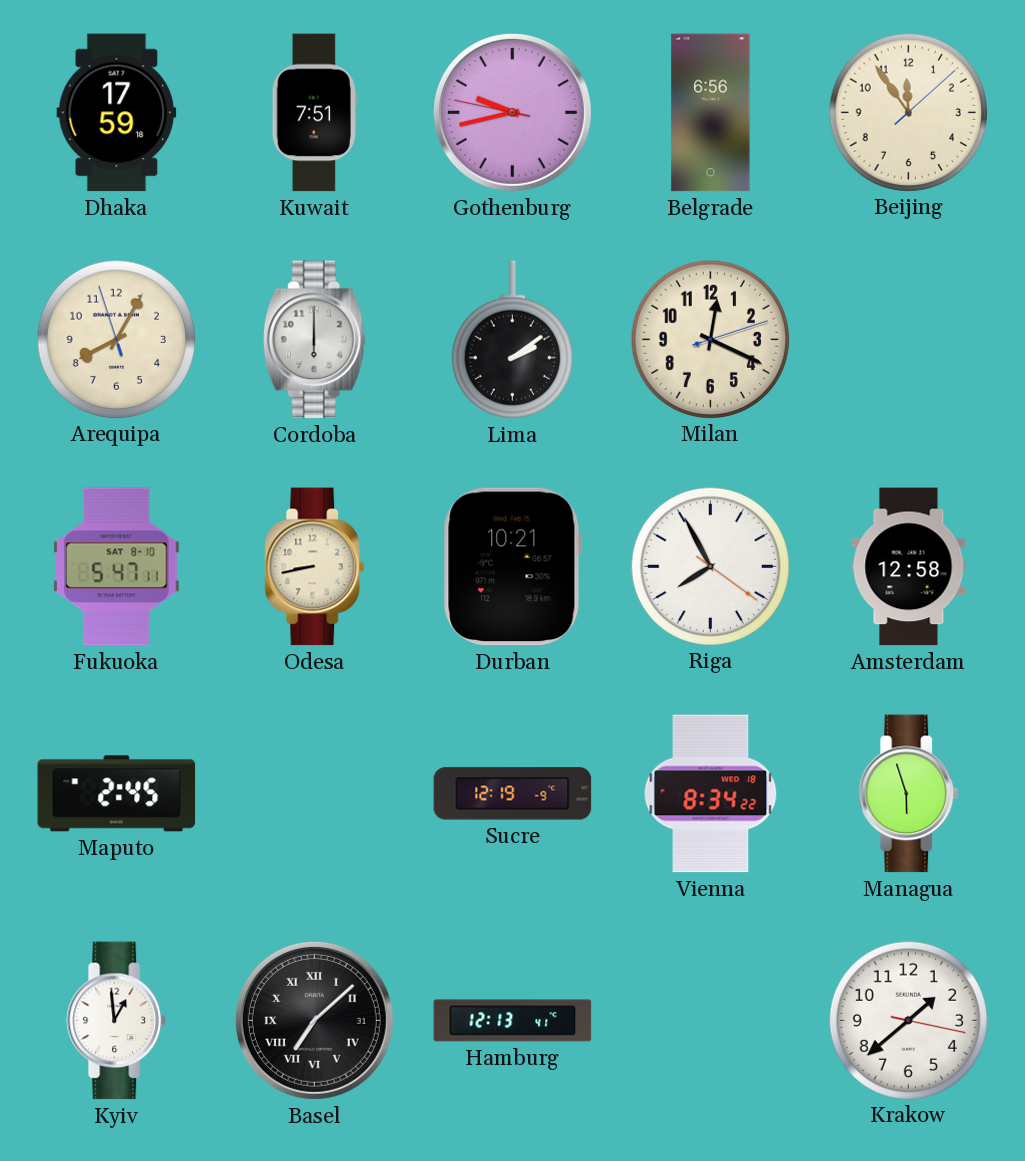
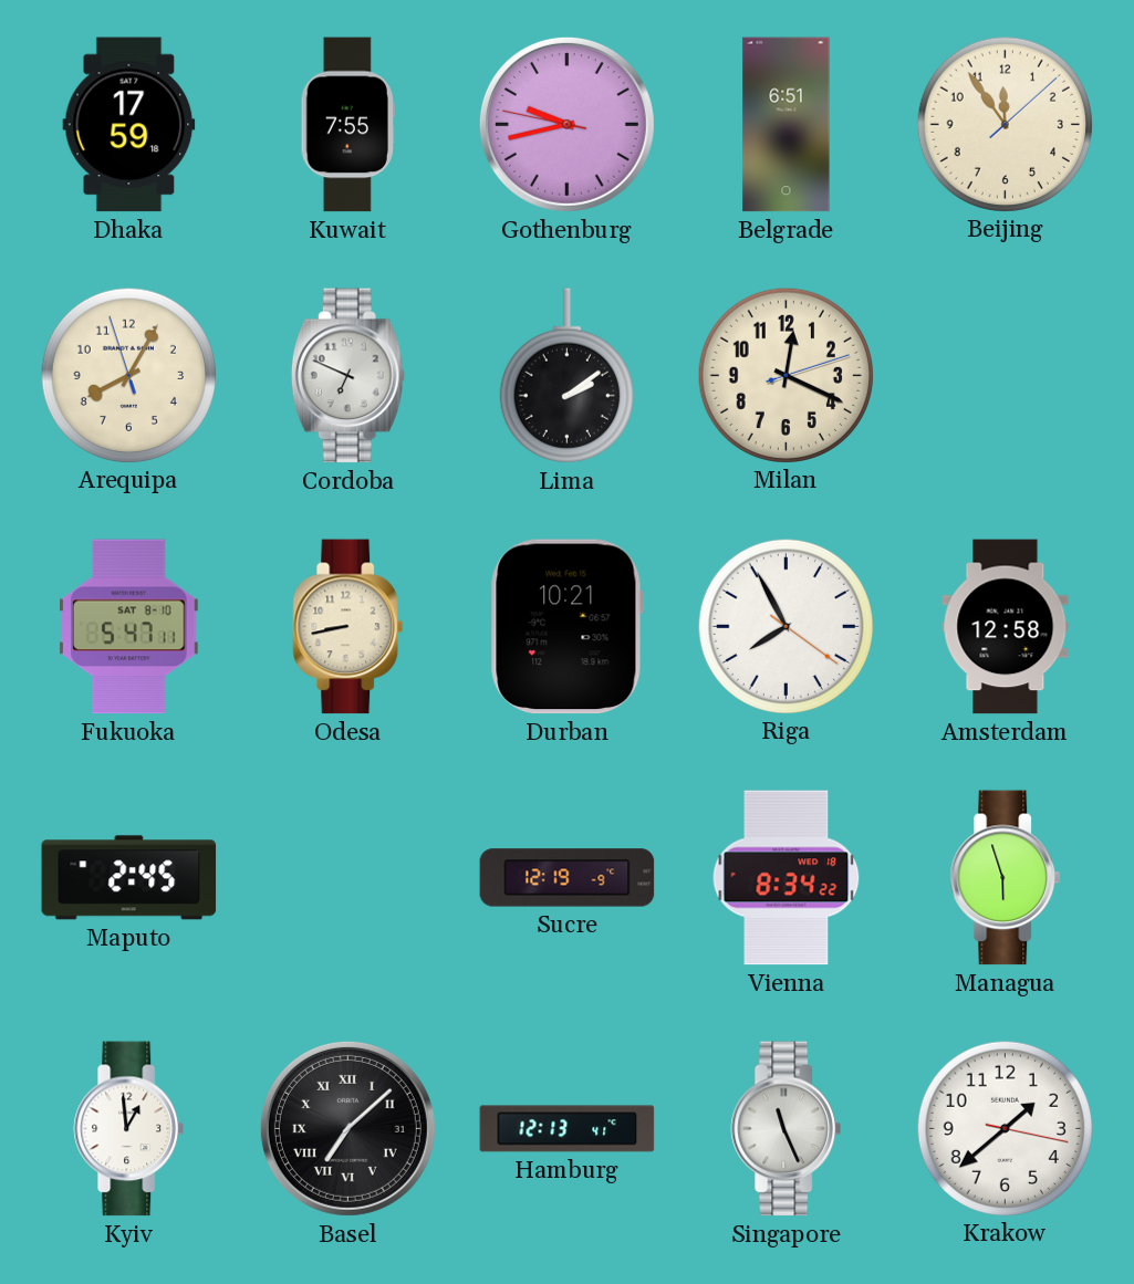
Kuwait: 7:51 -> 7:55 (347, 125)
Belgrade: 6:56 -> 6:51 (787, 125)
Cordoba: 6:00 -> 6:49 (347, 376)
Singapore: none -> 11:26 (787, 1129)
